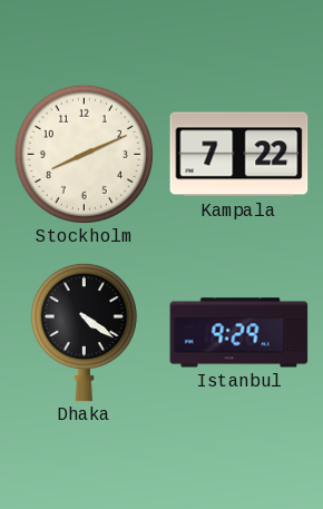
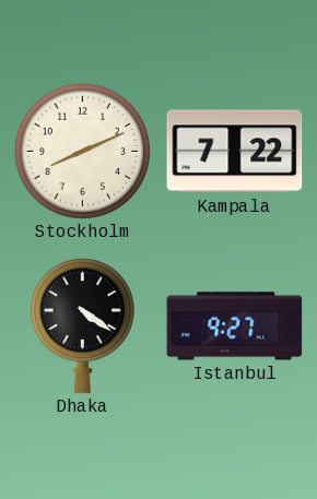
Istanbul: 9:29 -> 9:27 (235, 326)
